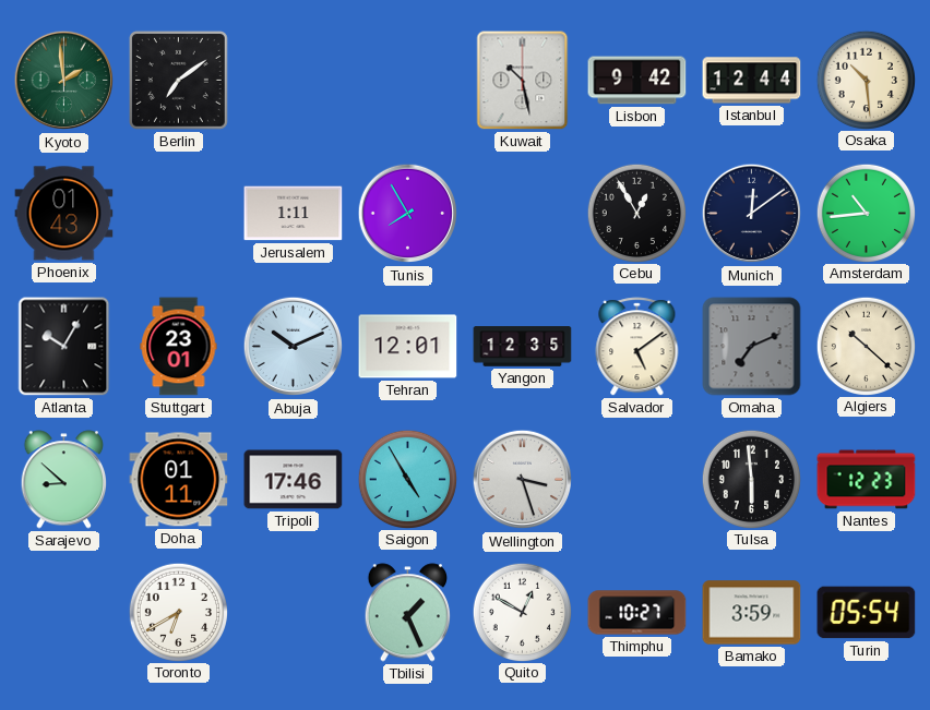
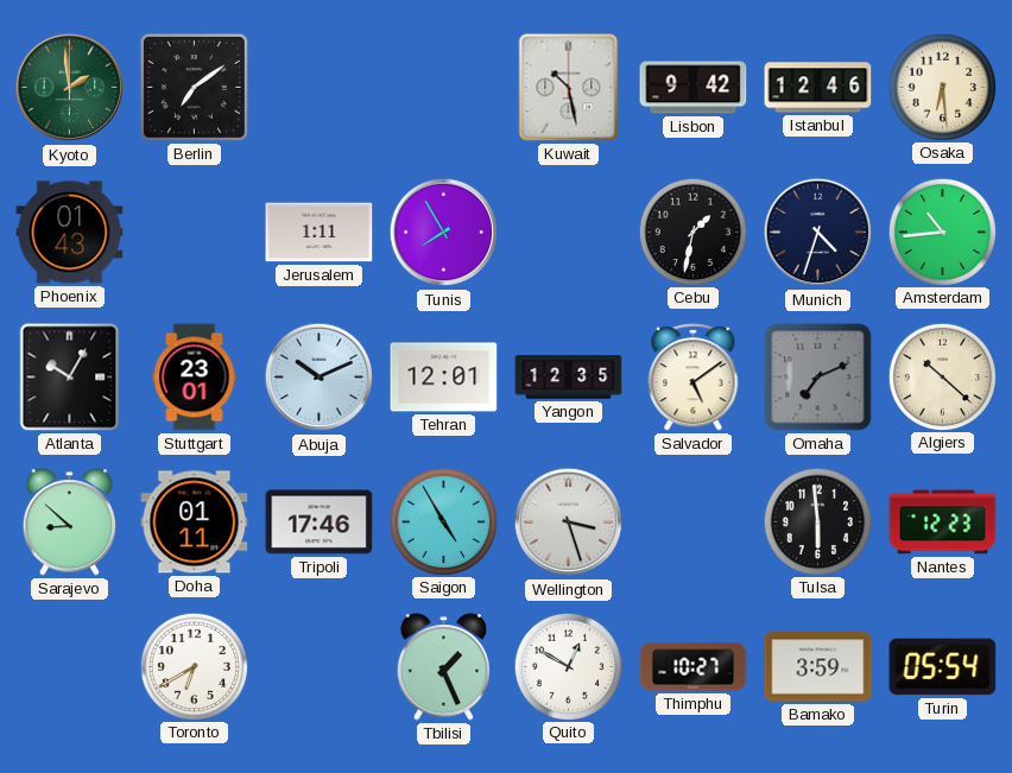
Istanbul: 12:44 -> 12:46 (818, 88)
Osaka: 10:29 -> 6:29 (942, 87)
Cebu: 12:55 -> 1:32 (692, 232)
Munich: 12:09 -> 4:33 (818, 233)
